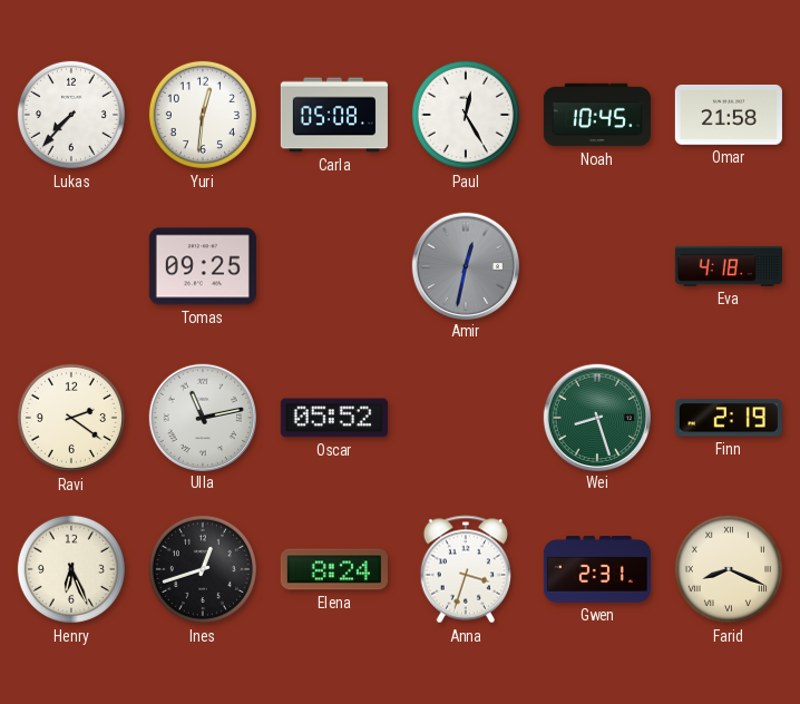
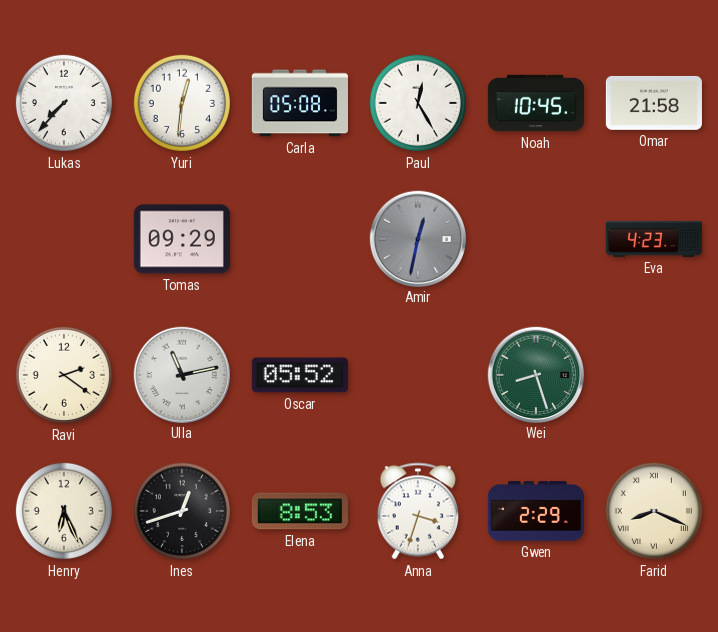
Tomas: 09:25 -> 09:29 (182, 239)
Eva: 4:18 -> 4:23 (654, 239)
Finn: 2:19 -> none (729, 418)
Elena: 8:24 -> 8:53 (300, 511)
Gwen: 2:31 -> 2:29 (536, 511)
